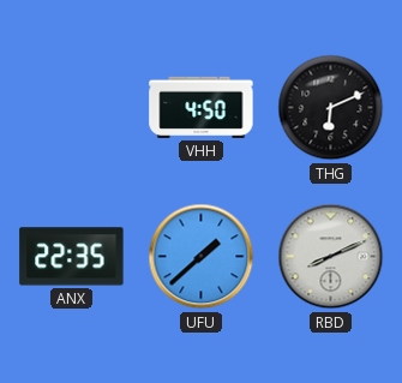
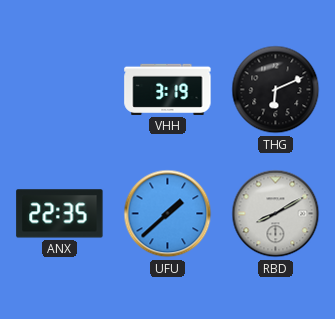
VHH: 4:50 -> 3:19 (168, 89)
RBD: 8:11 -> 8:10 (276, 214)
